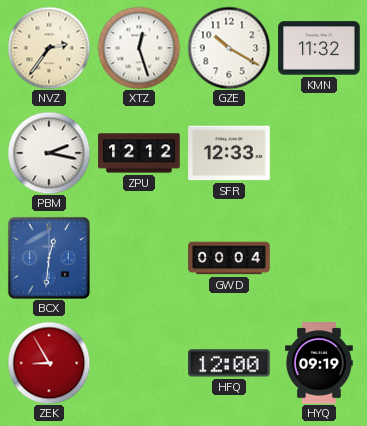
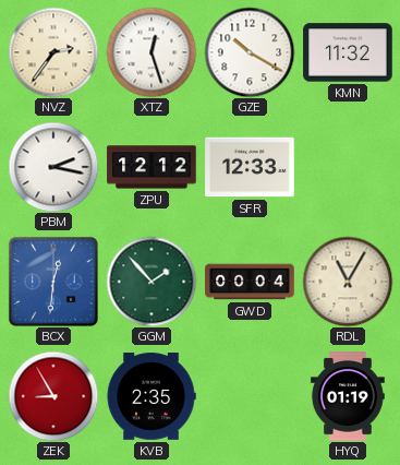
GGM: none -> 1:53 (151, 282)
RDL: none -> 11:05 (348, 282)
KVB: none -> 2:35 (151, 396)
HFQ: 12:00 -> none (229, 363)
HYQ: 09:19 -> 01:19 (348, 396)
